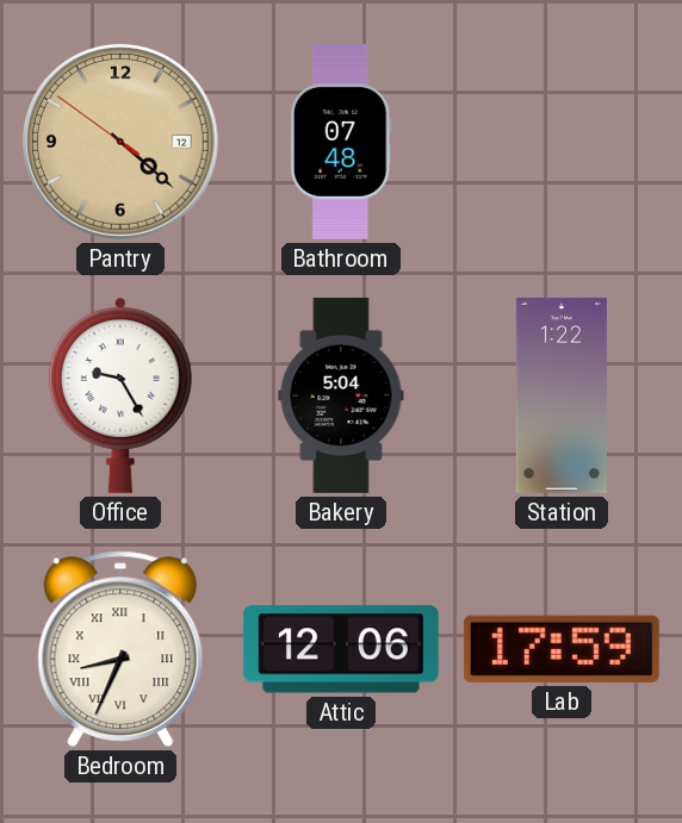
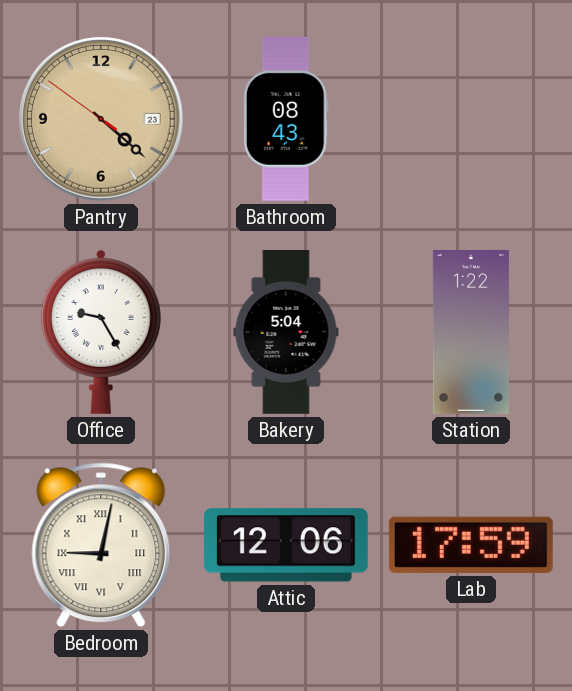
Pantry date: 12 -> 23 (101, 119)
Bathroom: 07:48 -> 08:43 (286, 119)
Bedroom: 8:34 -> 9:02 (101, 545)
